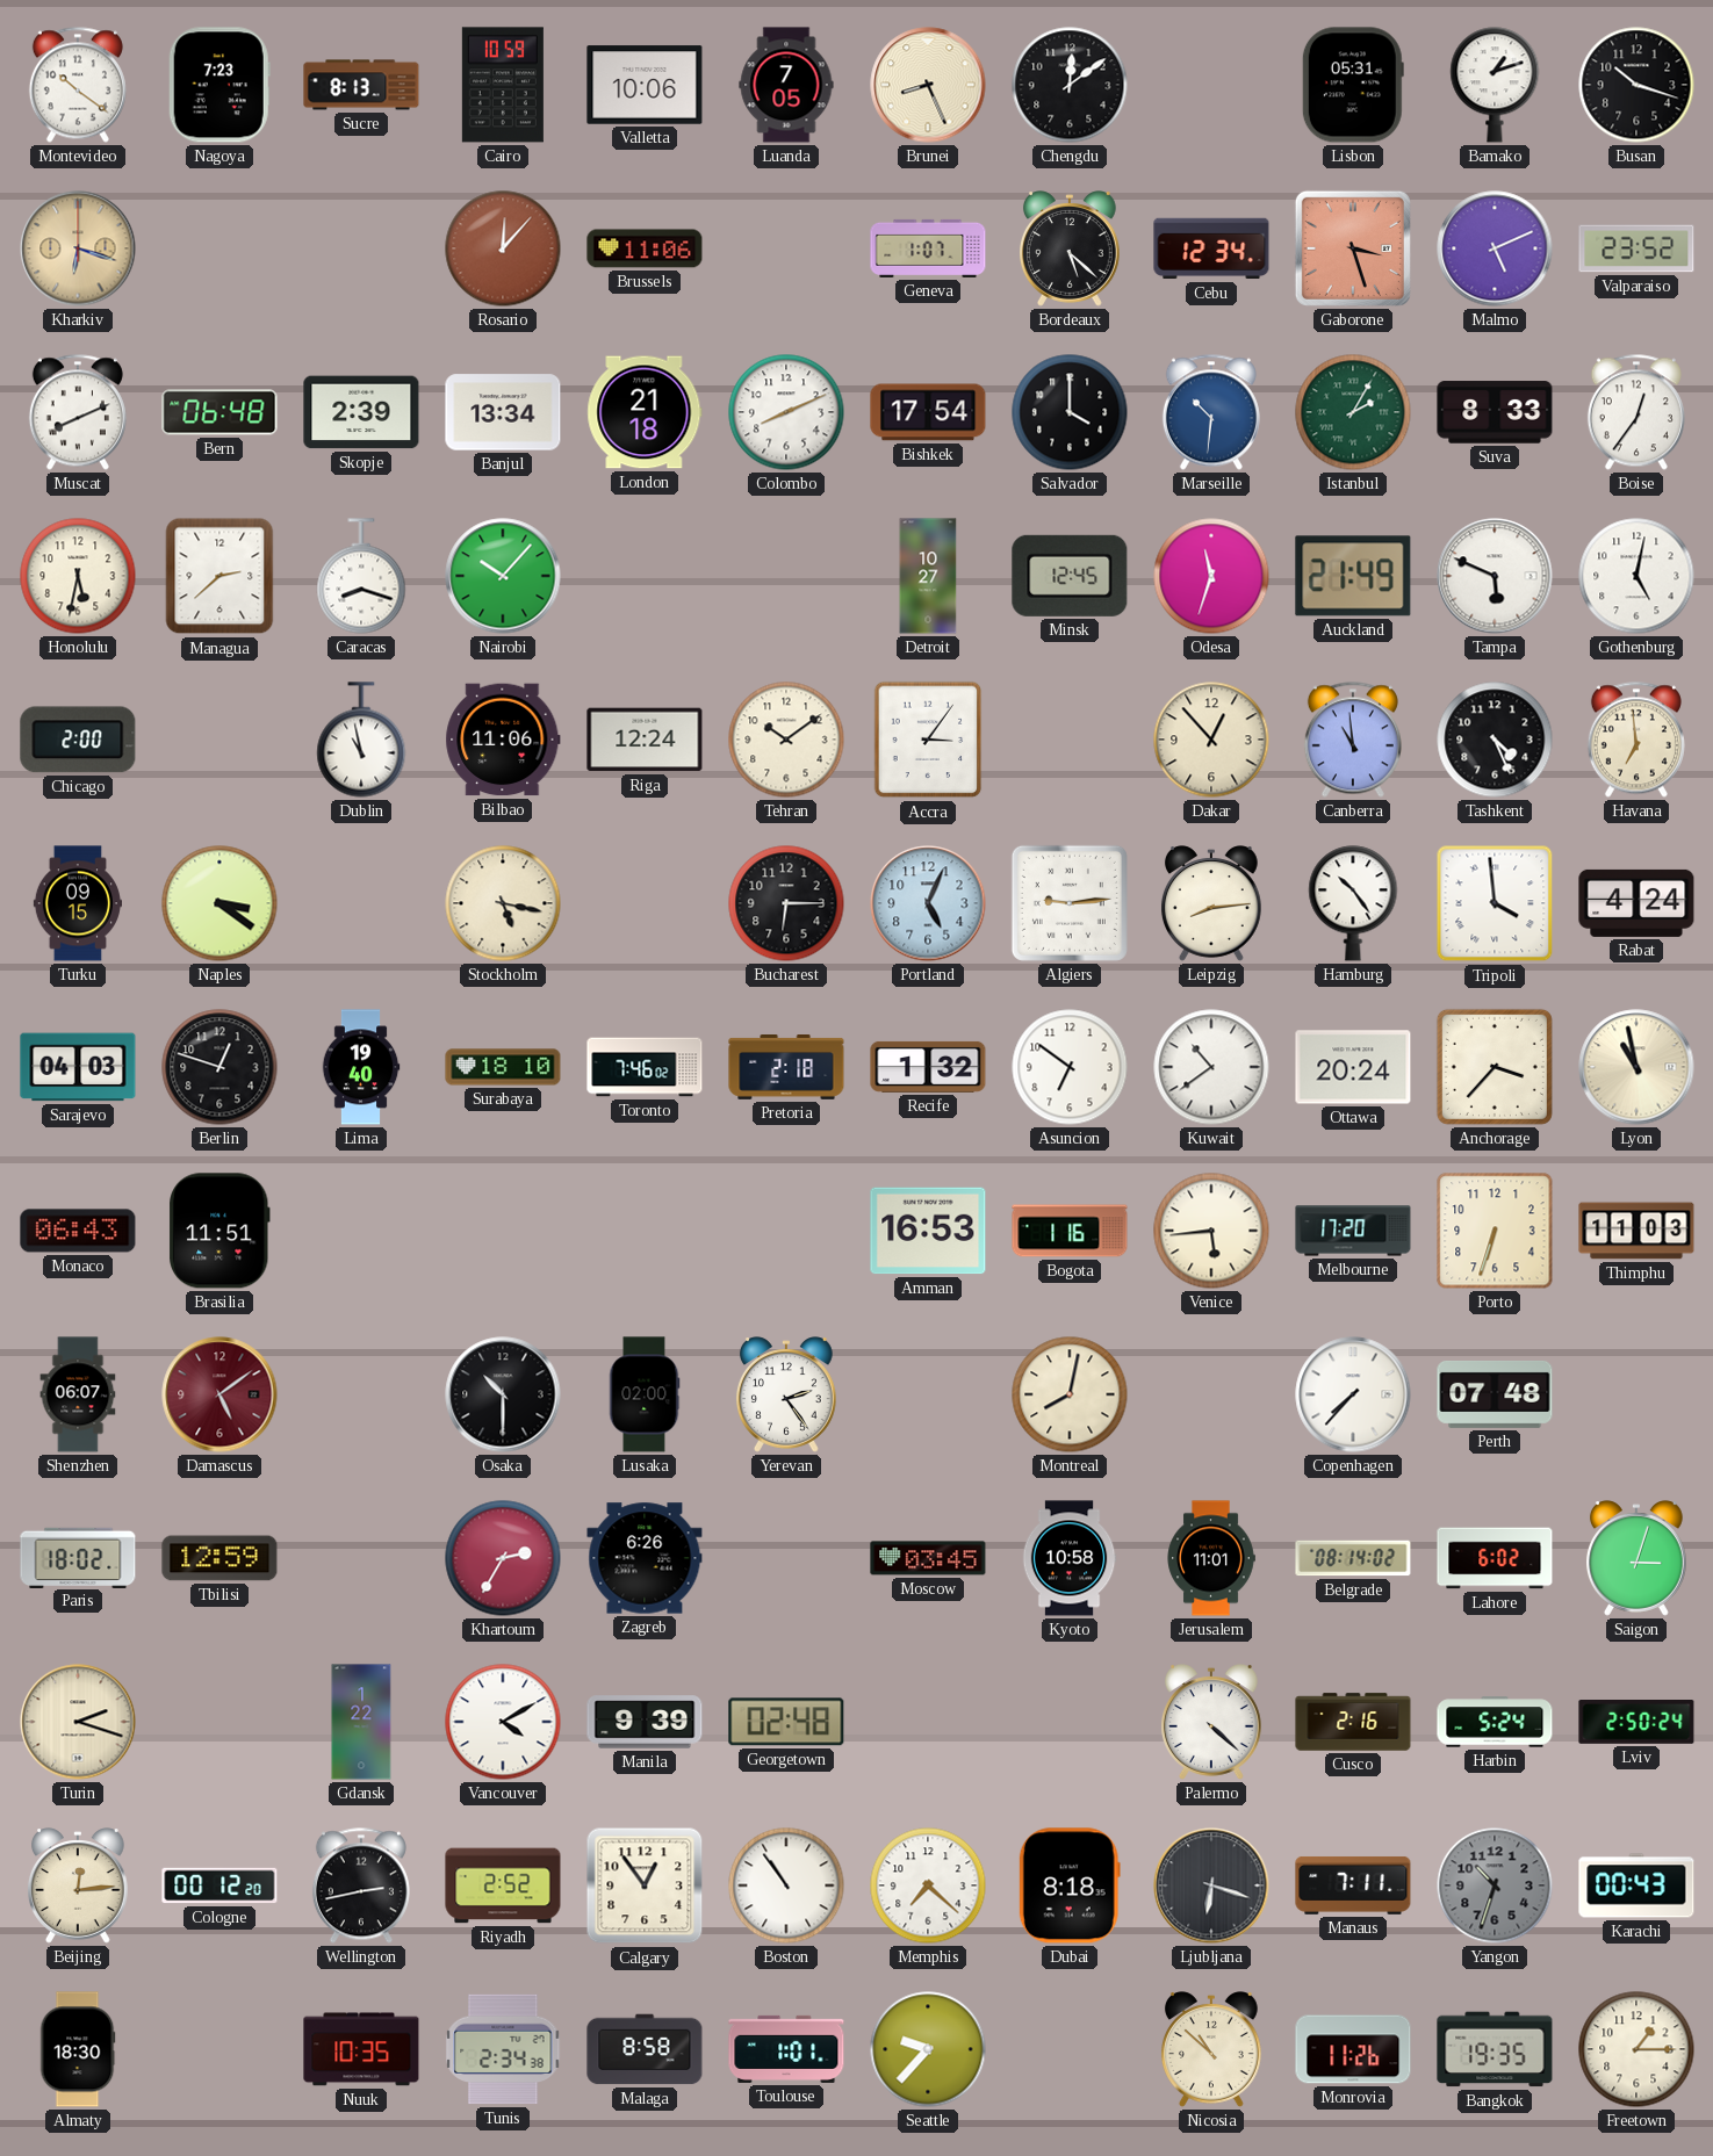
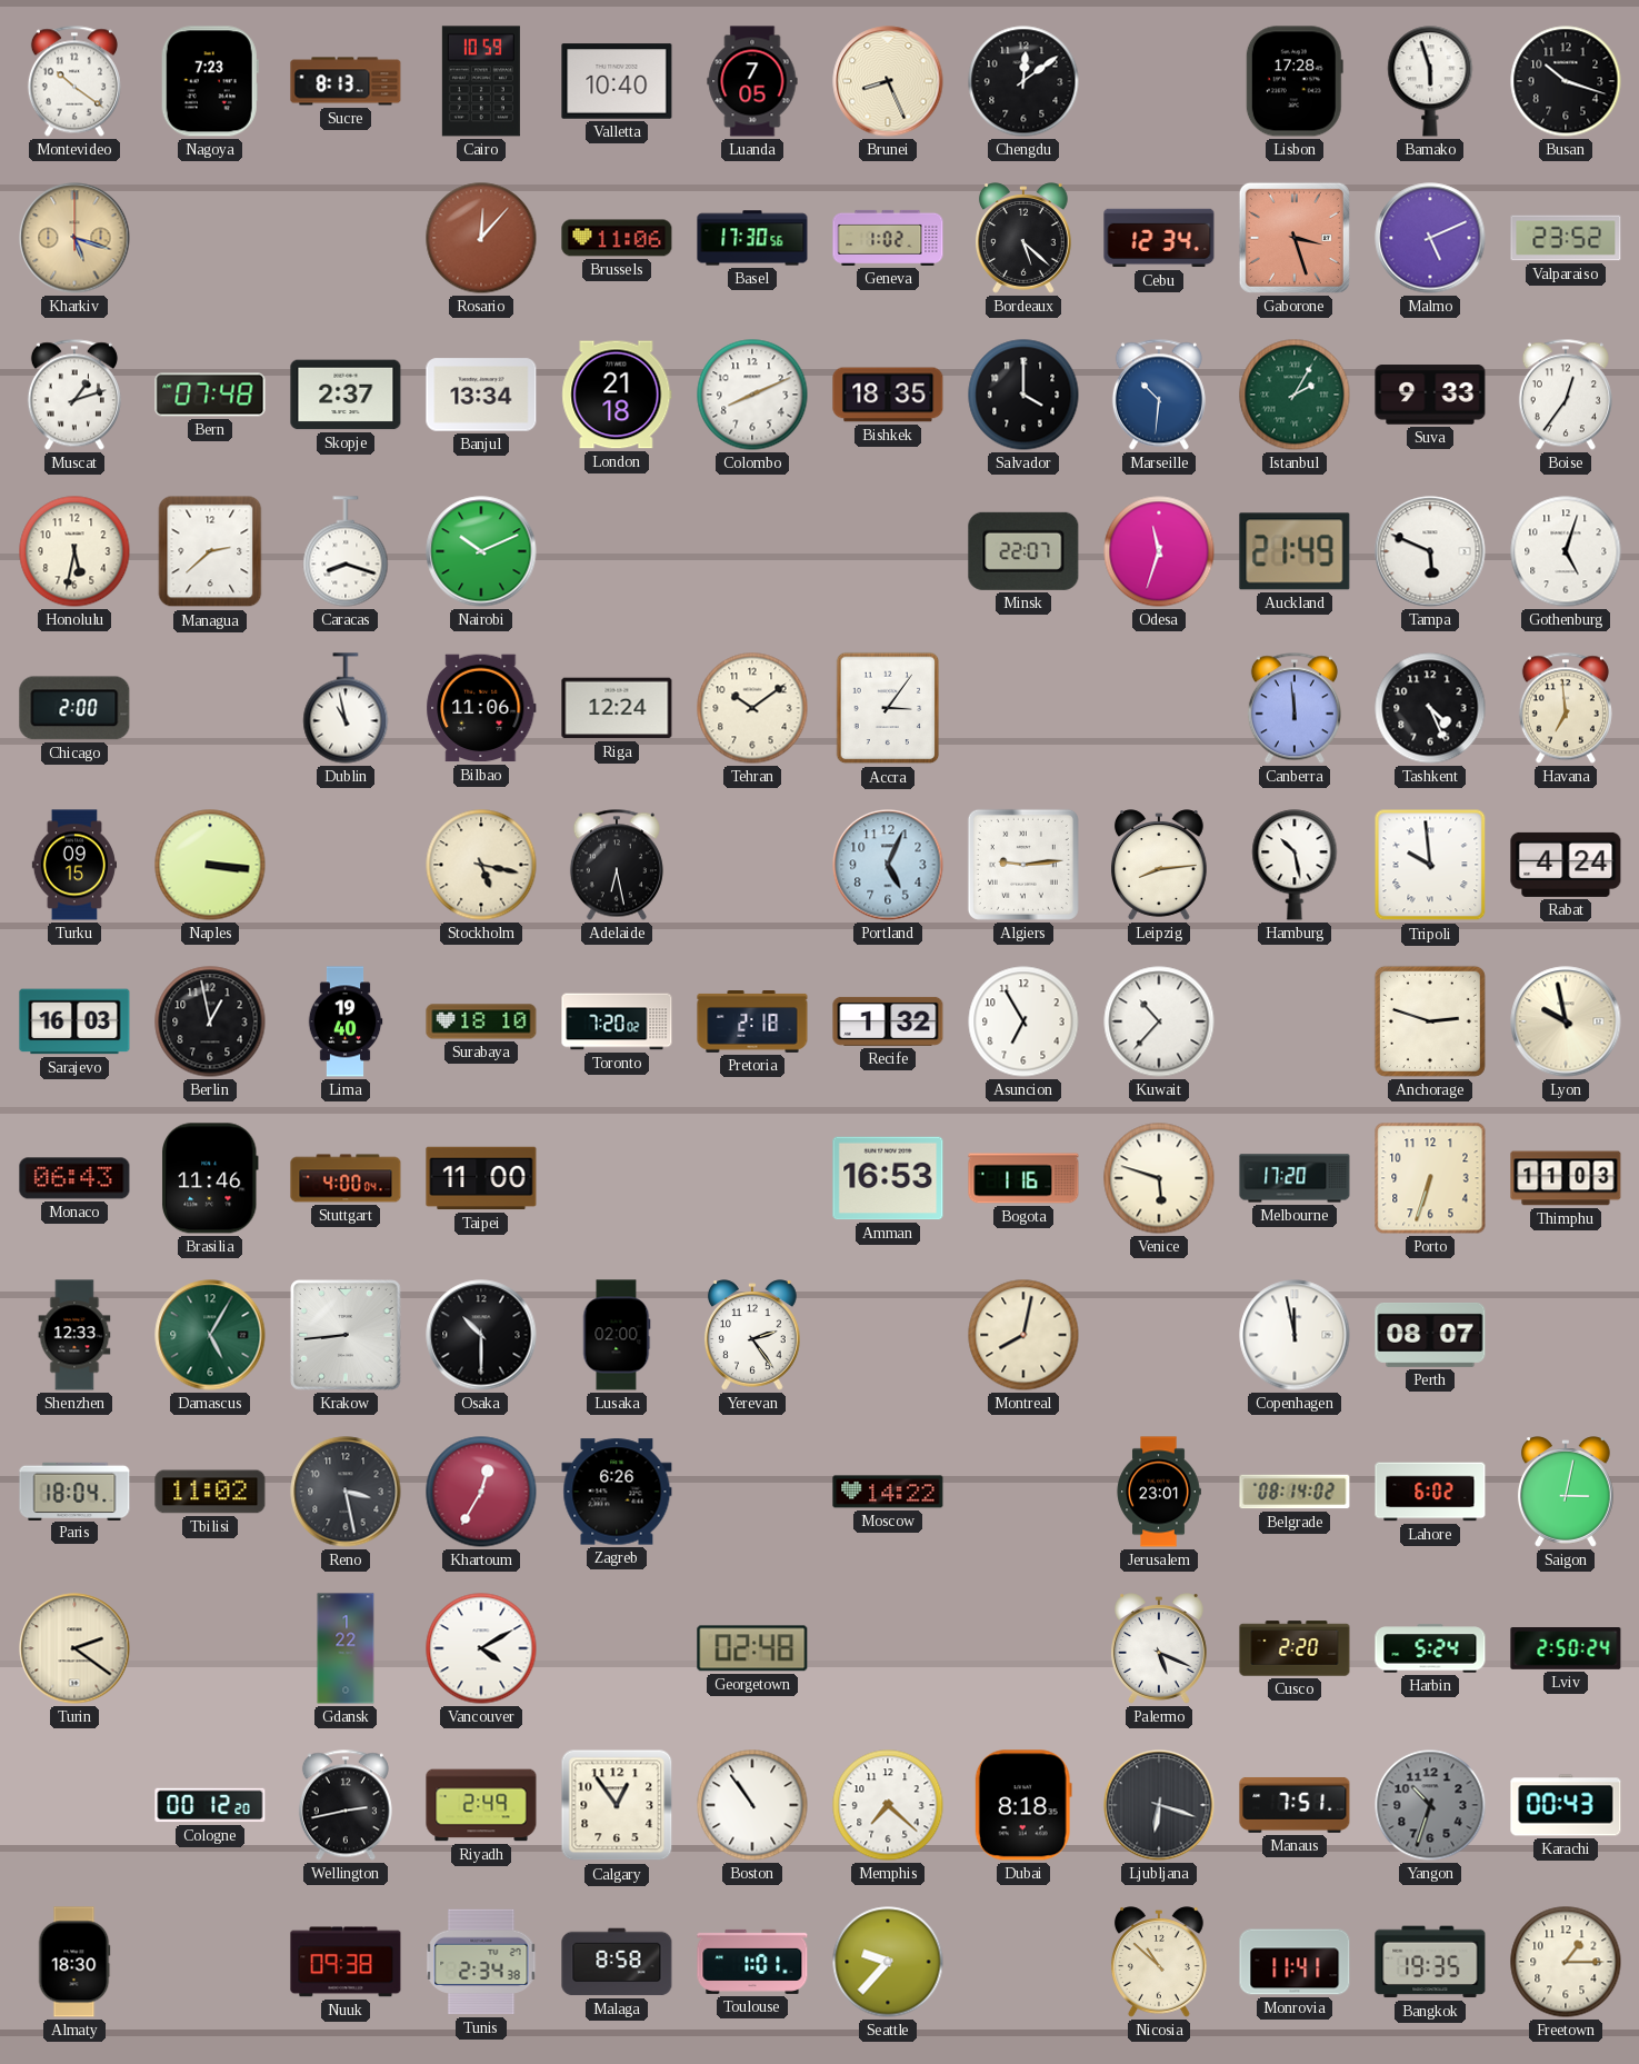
Valletta: 10:06 -> 10:40 (617, 81)
Lisbon: 05:31 -> 17:28 (1295, 81)
Bamako: 1:12 -> 5:57 (1430, 81)
Kharkiv: 6:18 -> 5:18 (74, 238)
Basel: none -> 17:30 (752, 238)
Geneva: 1:07 -> 1:02 (888, 238)
Muscat: 8:11 -> 1:12 (74, 395)
Bern: 06:48 -> 07:48 (210, 395)
Skopje: 2:39 -> 2:37 (346, 395)
Bishkek: 17:54 -> 18:35 (888, 395)
Suva: 8:33 -> 9:33 (1430, 395)
Nairobi: 10:07 -> 10:11 (481, 551)
Detroit: 10:27 -> none (928, 576)
Minsk: 12:45 -> 22:07 (1023, 551)
Gothenburg: 5:02 -> 5:03 (1566, 551)
Dakar: 12:53 -> none (1211, 740)
Canberra: 10:59 -> 11:59 (1295, 708)
Naples: 3:21 -> 3:16 (210, 865)
Adelaide: none -> 6:28 (617, 865)
Bucharest: 6:15 -> none (786, 903)
Hamburg: 10:24 -> 10:28 (1295, 865)
Tripoli: 3:59 -> 9:59 (1430, 865)
Sarajevo: 04:03 -> 16:03 (74, 1021)
Berlin: 12:48 -> 12:58 (210, 1021)
Toronto: 7:46 -> 7:20 (617, 1021)
Asuncion: 6:51 -> 6:55 (1023, 1021)
Kuwait: 10:39 -> 10:37 (1159, 1021)
Ottawa: 20:24 -> none (1353, 1067)
Anchorage: 3:37 -> 2:48 (1430, 1021)
Lyon: 10:58 -> 9:58 (1566, 1021)
Brasilia: 11:51 -> 11:46 (211, 1178)
Stuttgart: none -> 4:00 (346, 1178)
Taipei: none -> 11:00 (481, 1178)
Venice: 5:44 -> 5:48 (1159, 1178)
Shenzhen: 06:07 -> 12:33 (74, 1335)
Damascus: 5:09 -> 5:05 (210, 1335)
Damascus dial: burgundy -> green (210, 1335)
Krakow: none -> 8:44 (346, 1335)
Copenhagen: 7:37 -> 11:58 (1295, 1335)
Perth: 07:48 -> 08:07 (1430, 1335)
Paris: 18:02 -> 18:04 (74, 1490)
Tbilisi: 12:59 -> 11:02 (210, 1492)
Reno: none -> 3:28 (346, 1492)
Khartoum: 2:35 -> 12:35 (481, 1492)
Moscow: 03:45 -> 14:22 (888, 1492)
Kyoto: 10:58 -> none (1070, 1558)
Jerusalem: 11:01 -> 23:01 (1159, 1492)
Saigon: 3:03 -> 3:02 (1566, 1492)
Turin: 2:18 -> 2:21 (74, 1648)
Manila: 9:39 -> none (645, 1722)
Palermo: 4:22 -> 5:19 (1159, 1648)
Cusco: 2:16 -> 2:20 (1295, 1648)
Beijing: 12:14 -> none (78, 1885)
Riyadh: 2:52 -> 2:49 (481, 1805)
Manaus: 7:11 -> 7:51 (1295, 1805)
Nuuk: 10:35 -> 09:38 (346, 1962)
Monrovia: 11:26 -> 11:41 (1295, 1962)
